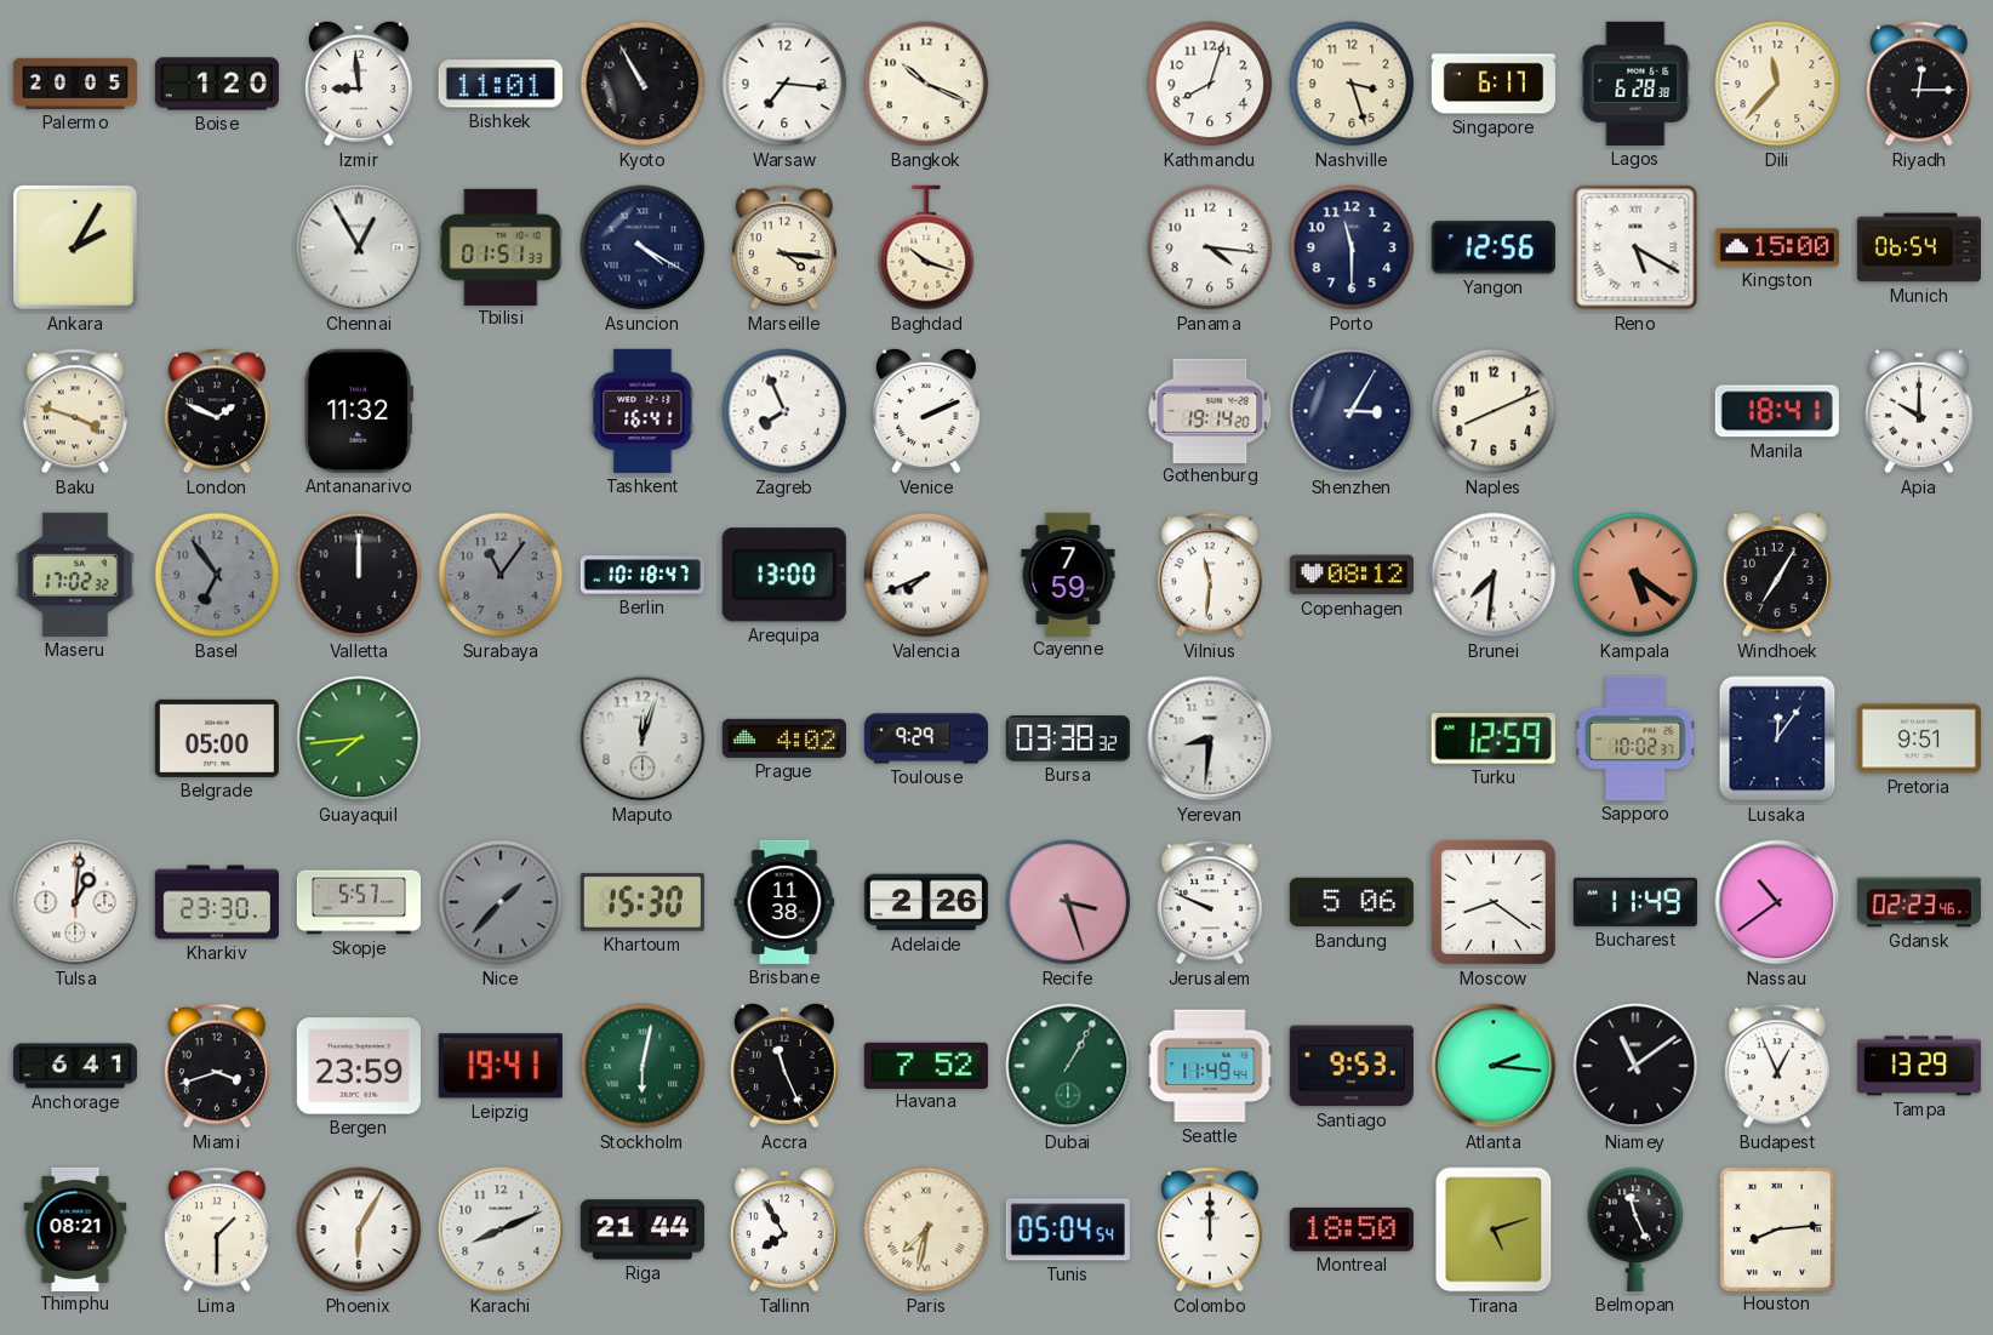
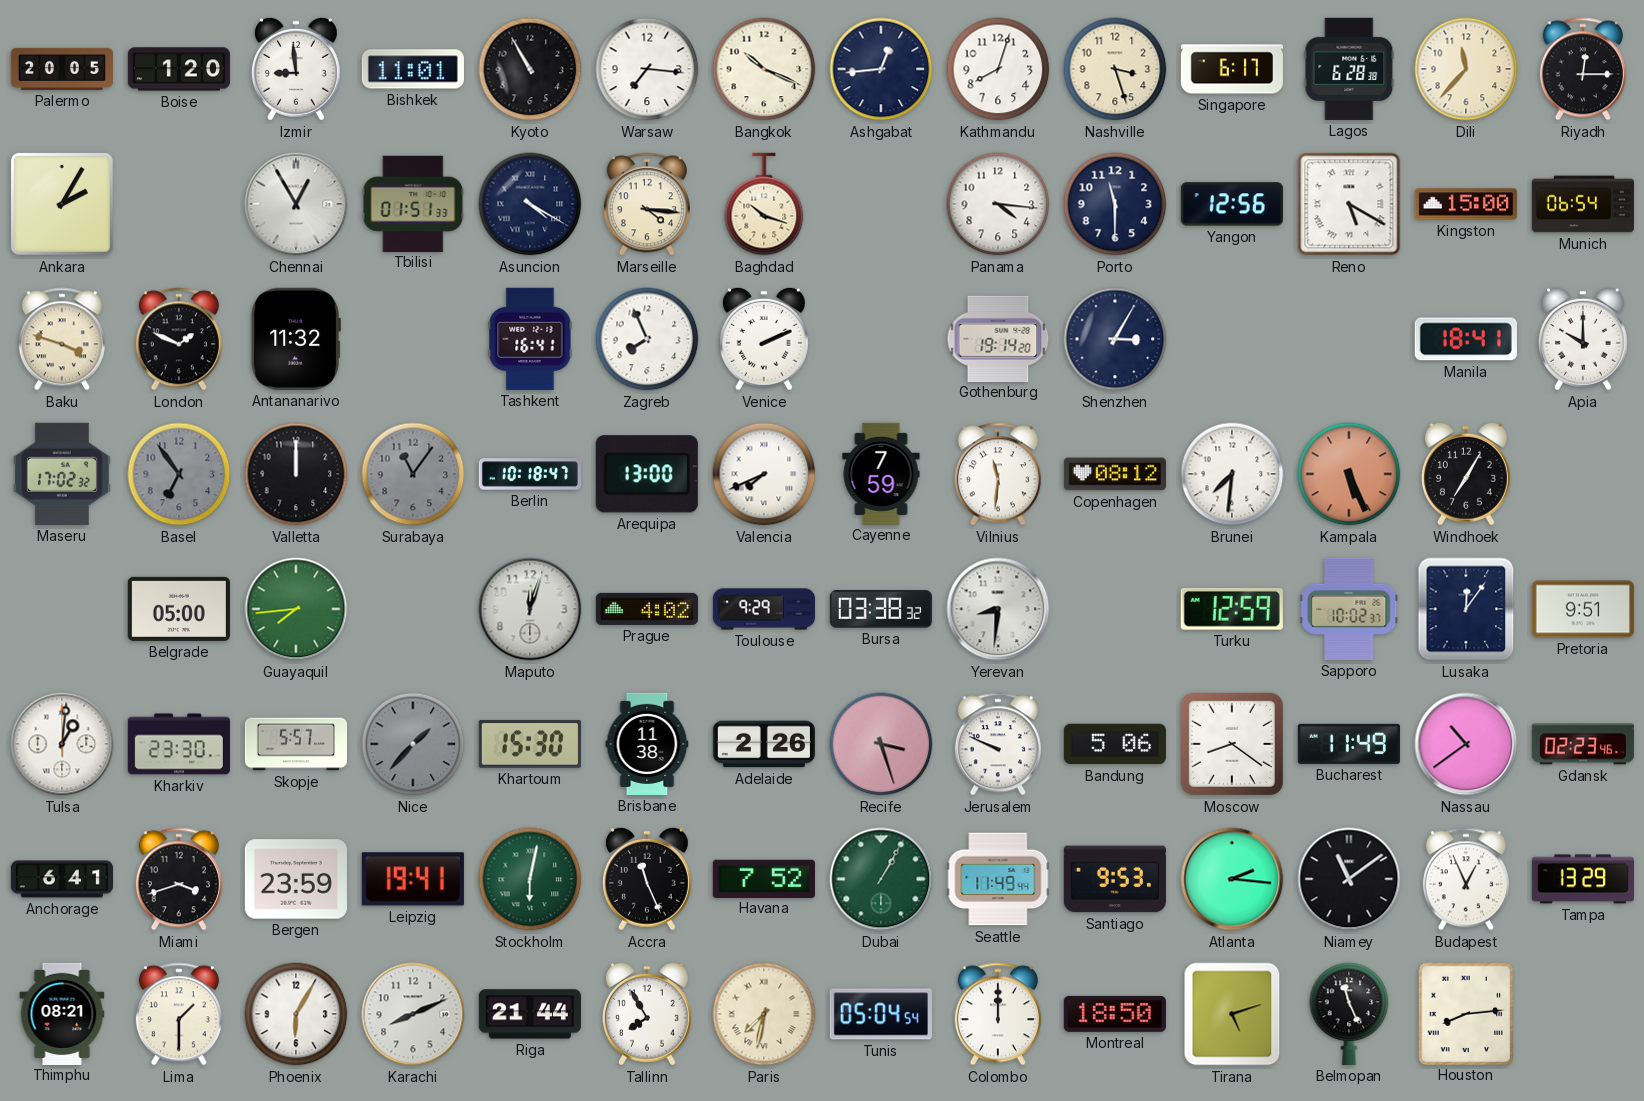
Ashgabat: none -> 12:44 (881, 69)
Naples: 8:11 -> none (1494, 411)
Kampala: 5:21 -> 5:26 (1349, 474)
